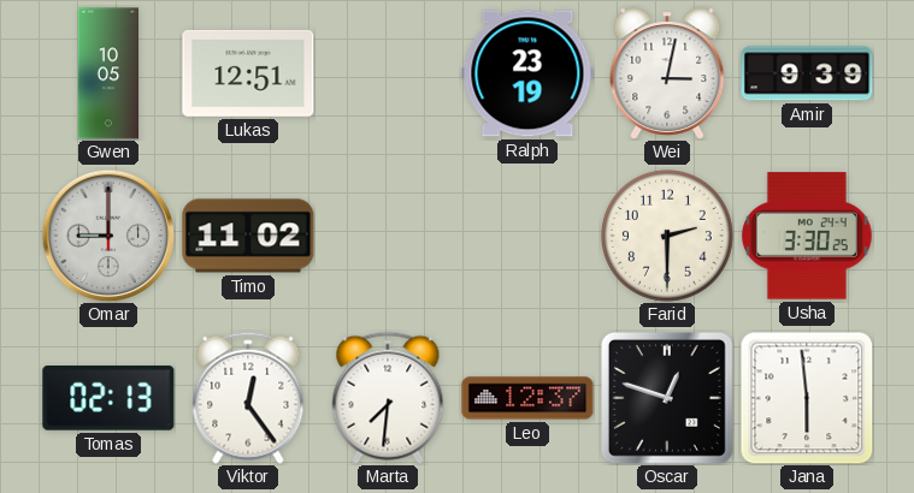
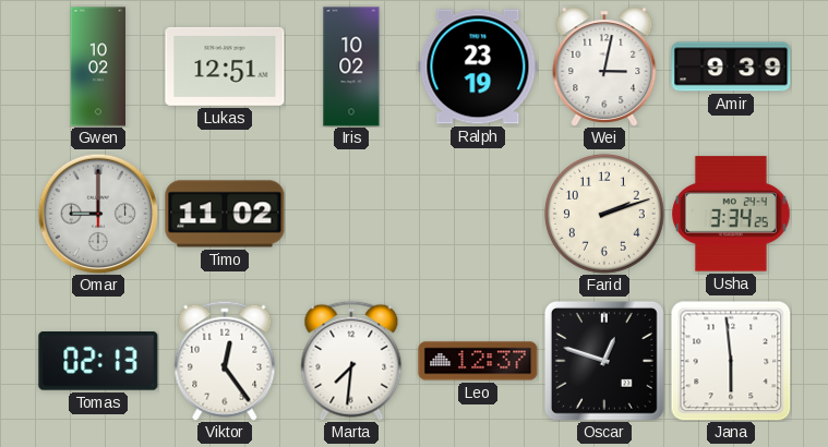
Gwen: 10:05 -> 10:02 (97, 67)
Iris: none -> 10:02 (351, 67)
Farid: 2:30 -> 2:12 (604, 214)
Usha: 3:30 -> 3:34 (732, 214)
